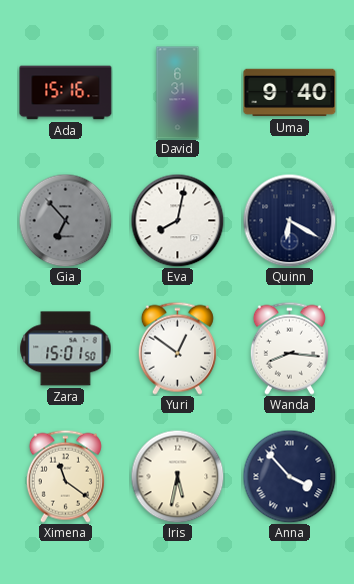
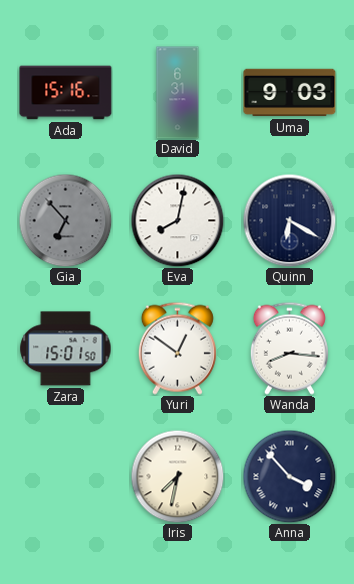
Uma: 9:40 -> 9:03 (290, 93)
Ximena: 11:21 -> none (65, 476)
Iris: 5:32 -> 7:32 (177, 476)
